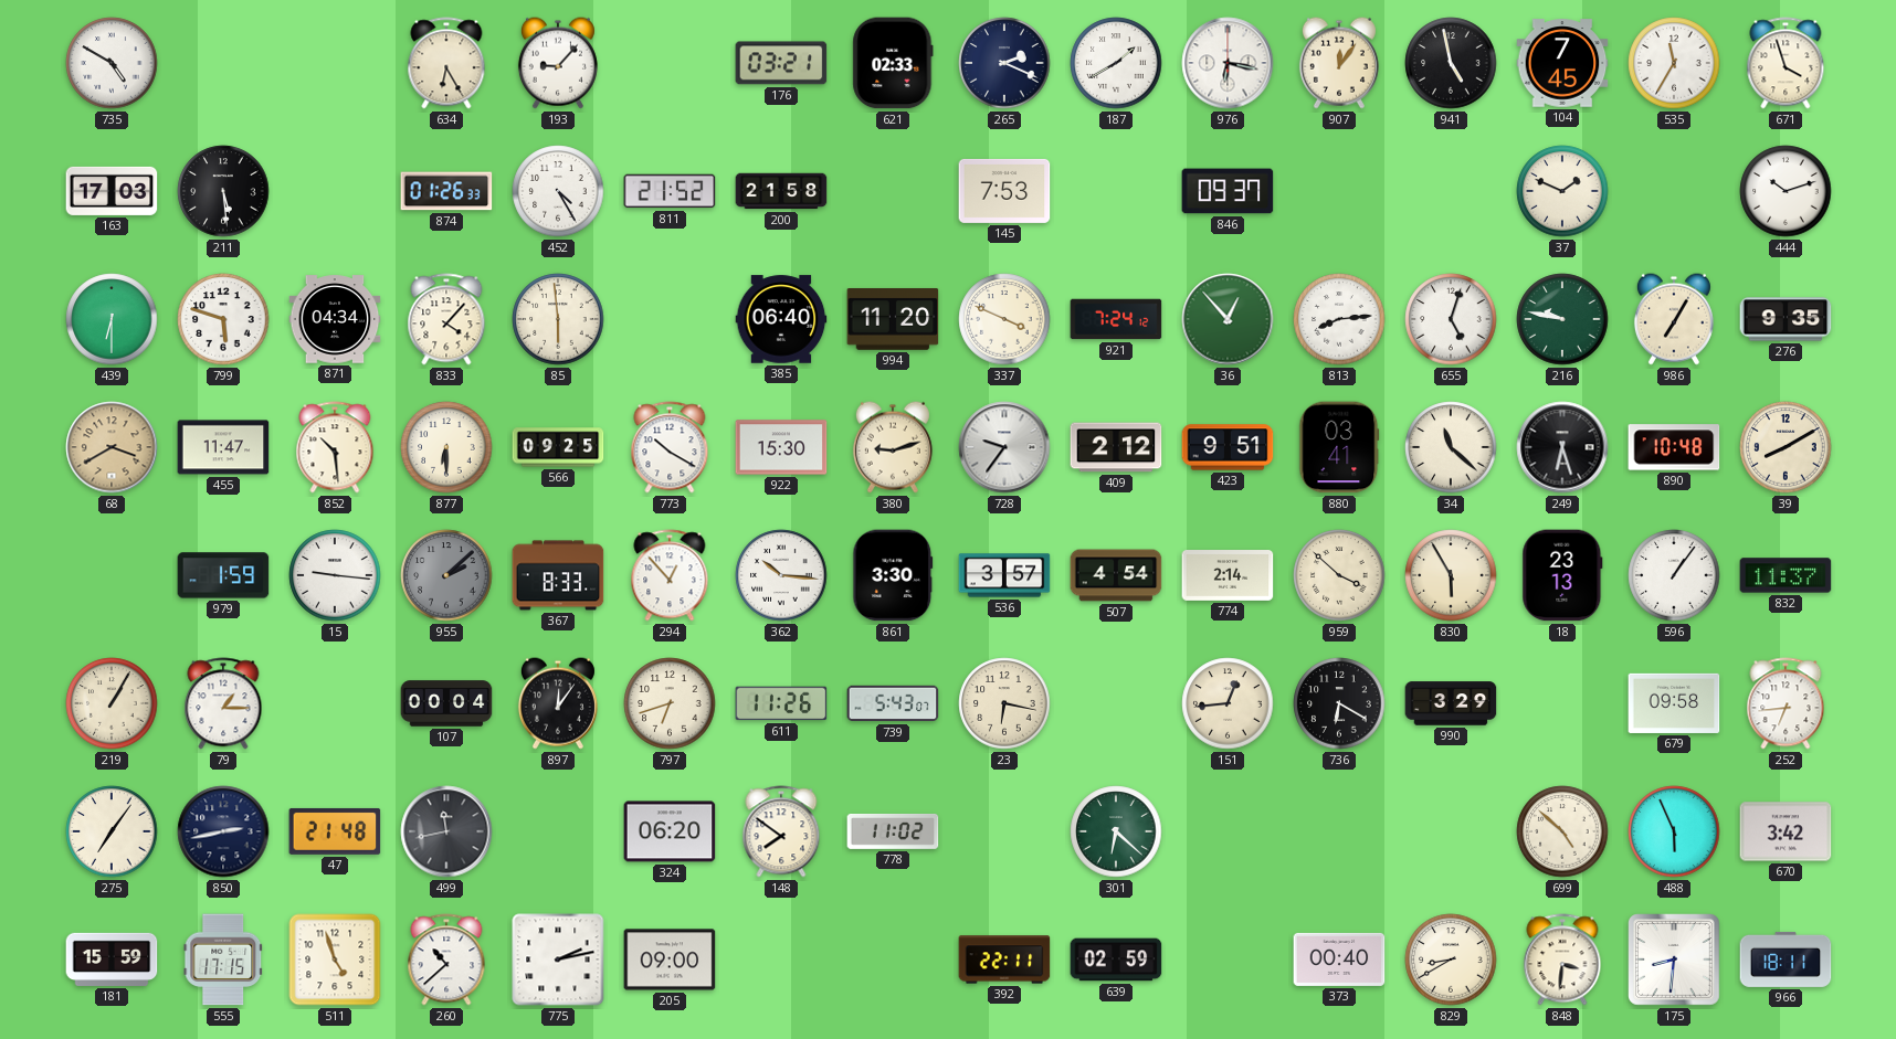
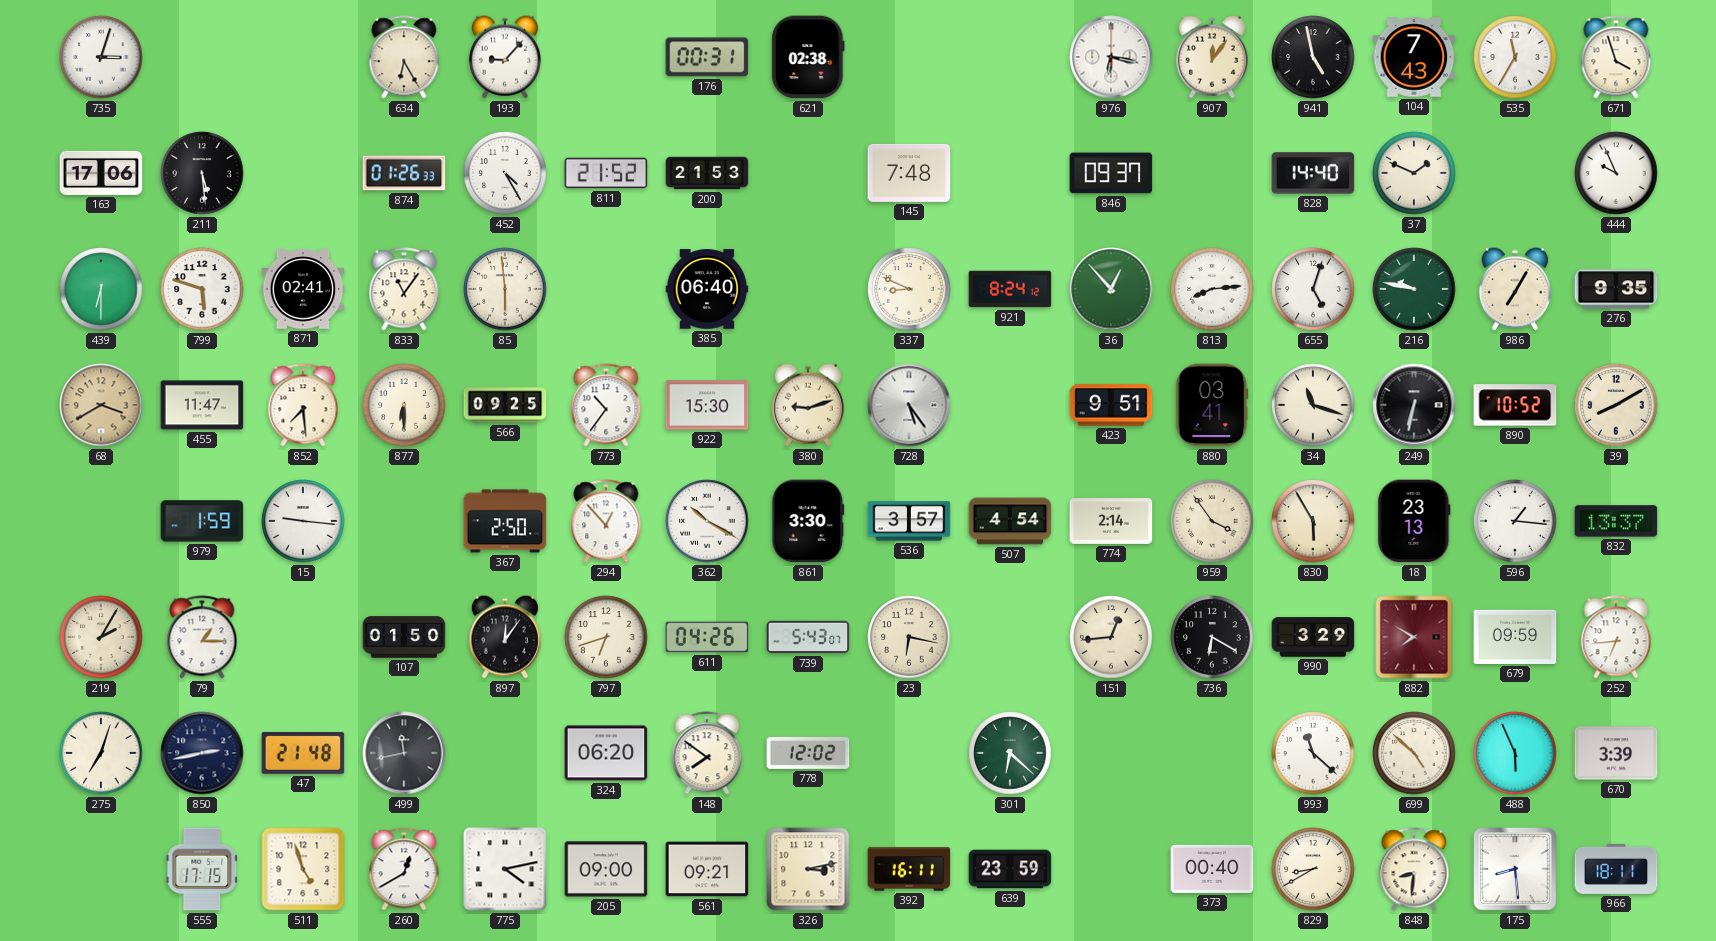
735: 4:50 -> 3:03 (101, 57)
176: 03:21 -> 00:31 (707, 57)
621: 02:33 -> 02:38 (808, 57)
265: 2:19 -> none (1004, 63)
187: 1:40 -> none (1116, 63)
104: 7:45 -> 7:43 (1414, 57)
163: 17:03 -> 17:06 (101, 173)
200: 21:58 -> 21:53 (707, 173)
145: 7:53 -> 7:48 (909, 173)
828: none -> 14:40 (1313, 173)
444: 10:12 -> 9:56 (1616, 173)
871: 04:34 -> 02:41 (303, 289)
833: 4:07 -> 11:06 (404, 289)
994: 11:20 -> none (893, 320)
337: 3:49 -> 8:49 (909, 289)
921: 7:24 -> 8:24 (1010, 289)
852: 10:29 -> 7:29 (303, 405)
773: 10:20 -> 10:36 (606, 405)
728: 9:36 -> 5:24 (909, 405)
409: 2:12 -> none (1116, 447)
34: 11:22 -> 11:18 (1313, 405)
249: 6:27 -> 6:32 (1414, 405)
890: 10:48 -> 10:52 (1515, 405)
955: 2:08 -> none (446, 575)
367: 8:33 -> 2:50 (505, 521)
362: 10:16 -> 10:20 (707, 521)
959: 3:52 -> 3:54 (1212, 521)
596: 1:06 -> 1:16 (1515, 521)
832: 11:37 -> 13:37 (1616, 521)
219: 1:05 -> 2:05 (101, 637)
107: 00:04 -> 01:50 (404, 637)
611: 11:26 -> 04:26 (707, 637)
882: none -> 7:50 (1414, 637)
679: 09:58 -> 09:59 (1515, 637)
275: 7:06 -> 7:03 (101, 753)
778: 11:02 -> 12:02 (808, 753)
993: none -> 11:22 (1313, 753)
670: 3:42 -> 3:39 (1616, 753)
181: 15:59 -> none (112, 960)
260: 10:38 -> 12:40 (404, 869)
775: 2:13 -> 4:13 (505, 869)
561: none -> 09:21 (707, 869)
326: none -> 3:13 (808, 869)
392: 22:11 -> 16:11 (909, 869)
639: 02:59 -> 23:59 (1010, 869)
848: 3:31 -> 8:31 (1414, 869)
175: 8:31 -> 8:29 (1516, 870)
